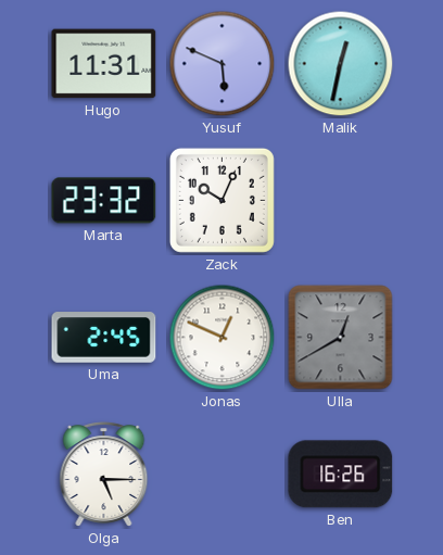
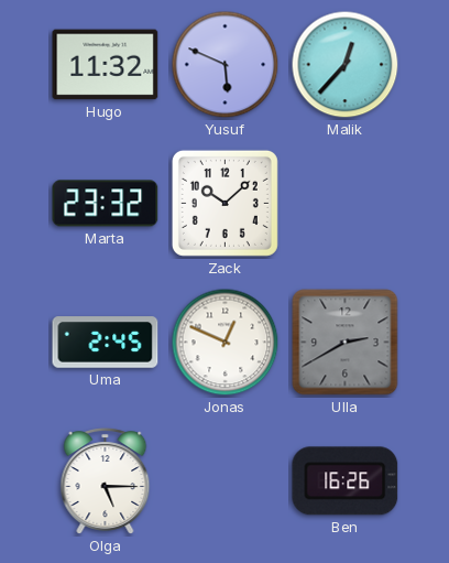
Hugo: 11:31 -> 11:32 (106, 65)
Malik: 12:32 -> 12:37 (346, 65)
Zack: 10:04 -> 10:08 (225, 203)
Ulla: 12:40 -> 2:40 (346, 343)
